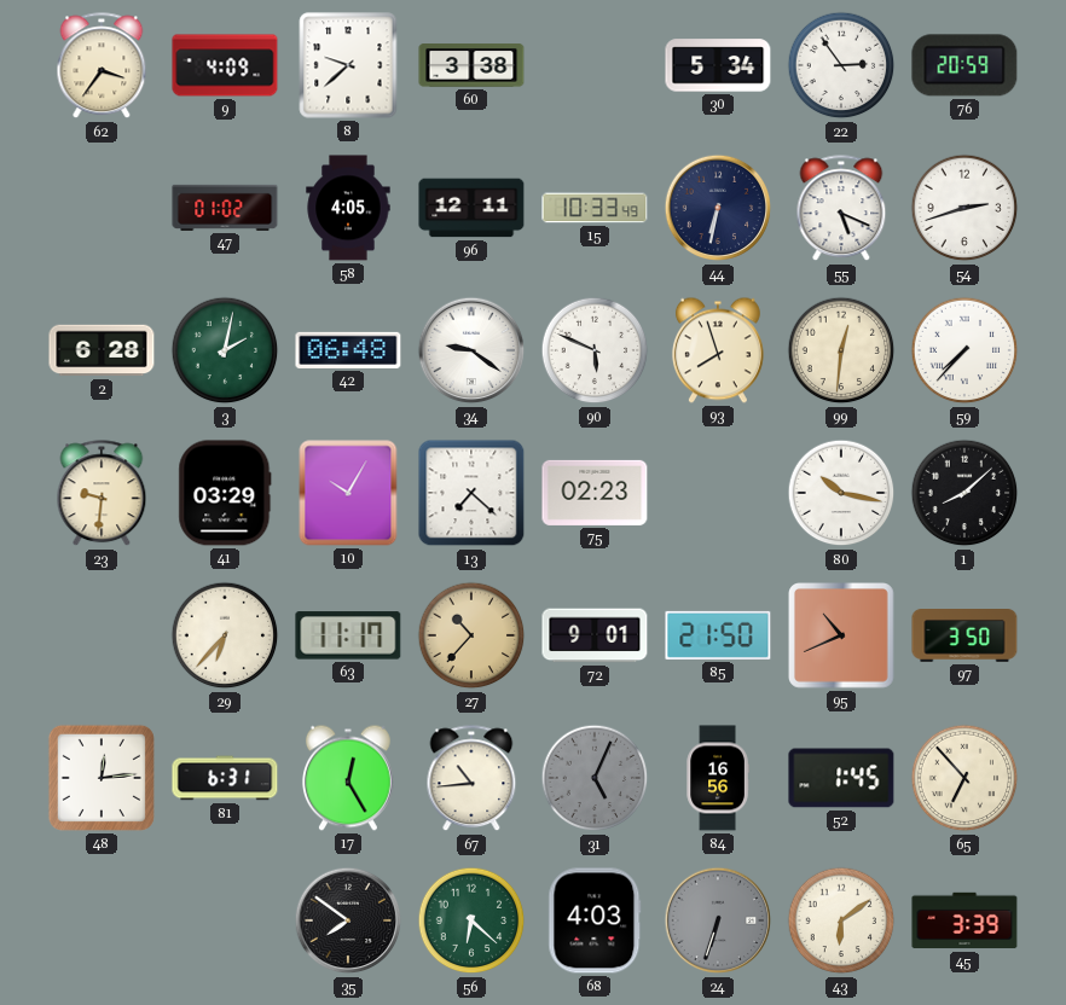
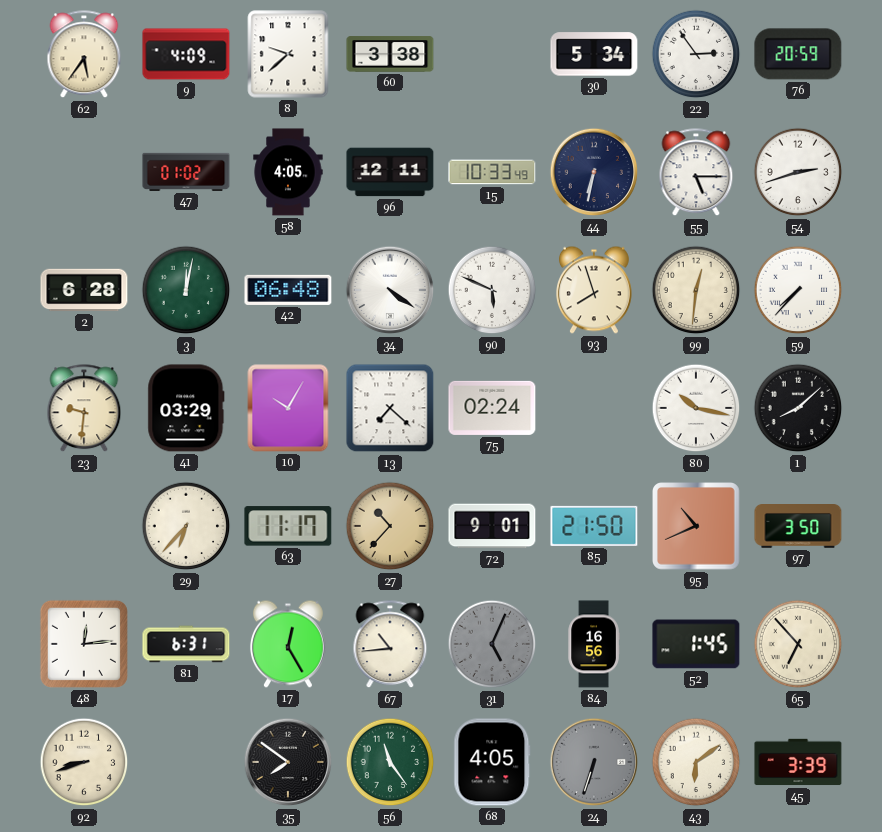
62: 3:36 -> 5:36 (84, 55)
55: 5:19 -> 5:15 (696, 173)
3: 2:02 -> 12:02 (186, 290)
34: 9:21 -> 4:21 (390, 290)
75: 02:23 -> 02:24 (492, 408)
92: none -> 8:42 (84, 762)
56: 6:22 -> 11:24 (390, 762)
68: 4:03 -> 4:05 (492, 762)
